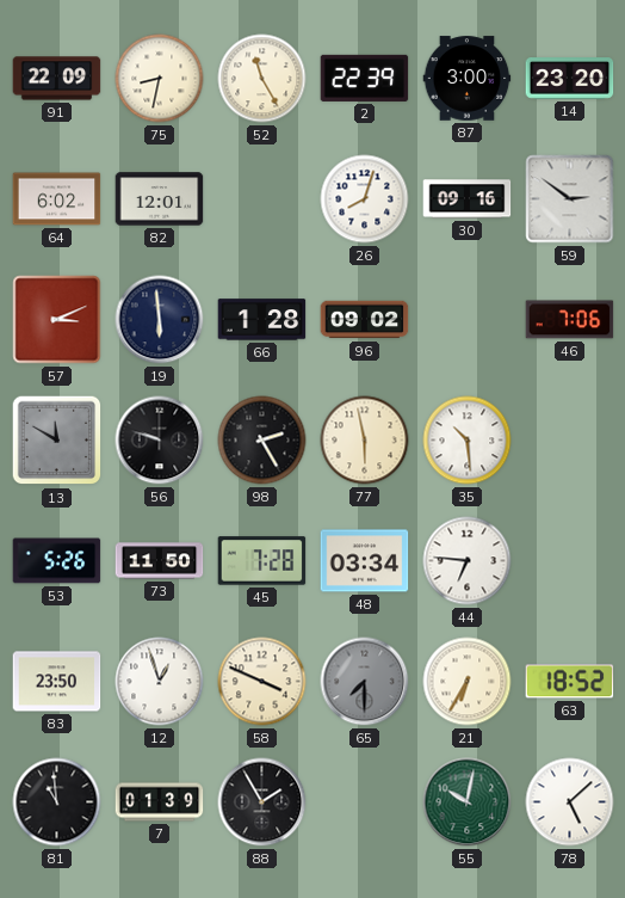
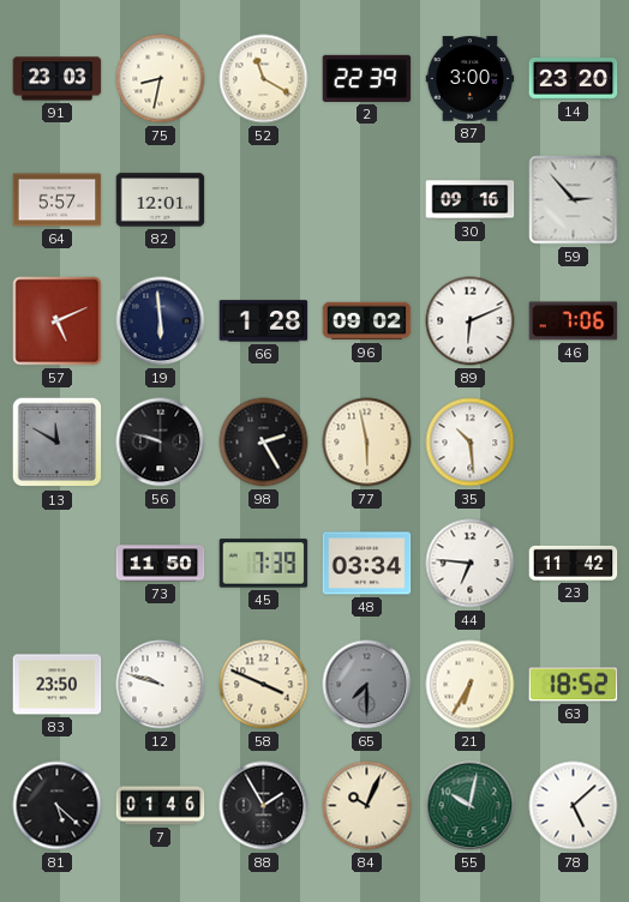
91: 22:09 -> 23:03 (58, 79)
52: 11:25 -> 11:20 (264, 79)
64: 6:02 -> 5:57 (58, 200)
26: 8:03 -> none (365, 199)
59: 2:51 -> 2:53 (574, 200)
57: 3:11 -> 5:11 (58, 321)
89: none -> 6:11 (471, 321)
53: 5:26 -> none (57, 561)
45: 7:28 -> 7:39 (264, 564)
23: none -> 11:42 (574, 563)
12: 12:57 -> 9:48 (161, 685)
81: 10:59 -> 5:22 (58, 806)
7: 01:39 -> 01:46 (161, 806)
84: none -> 10:04 (367, 806)
